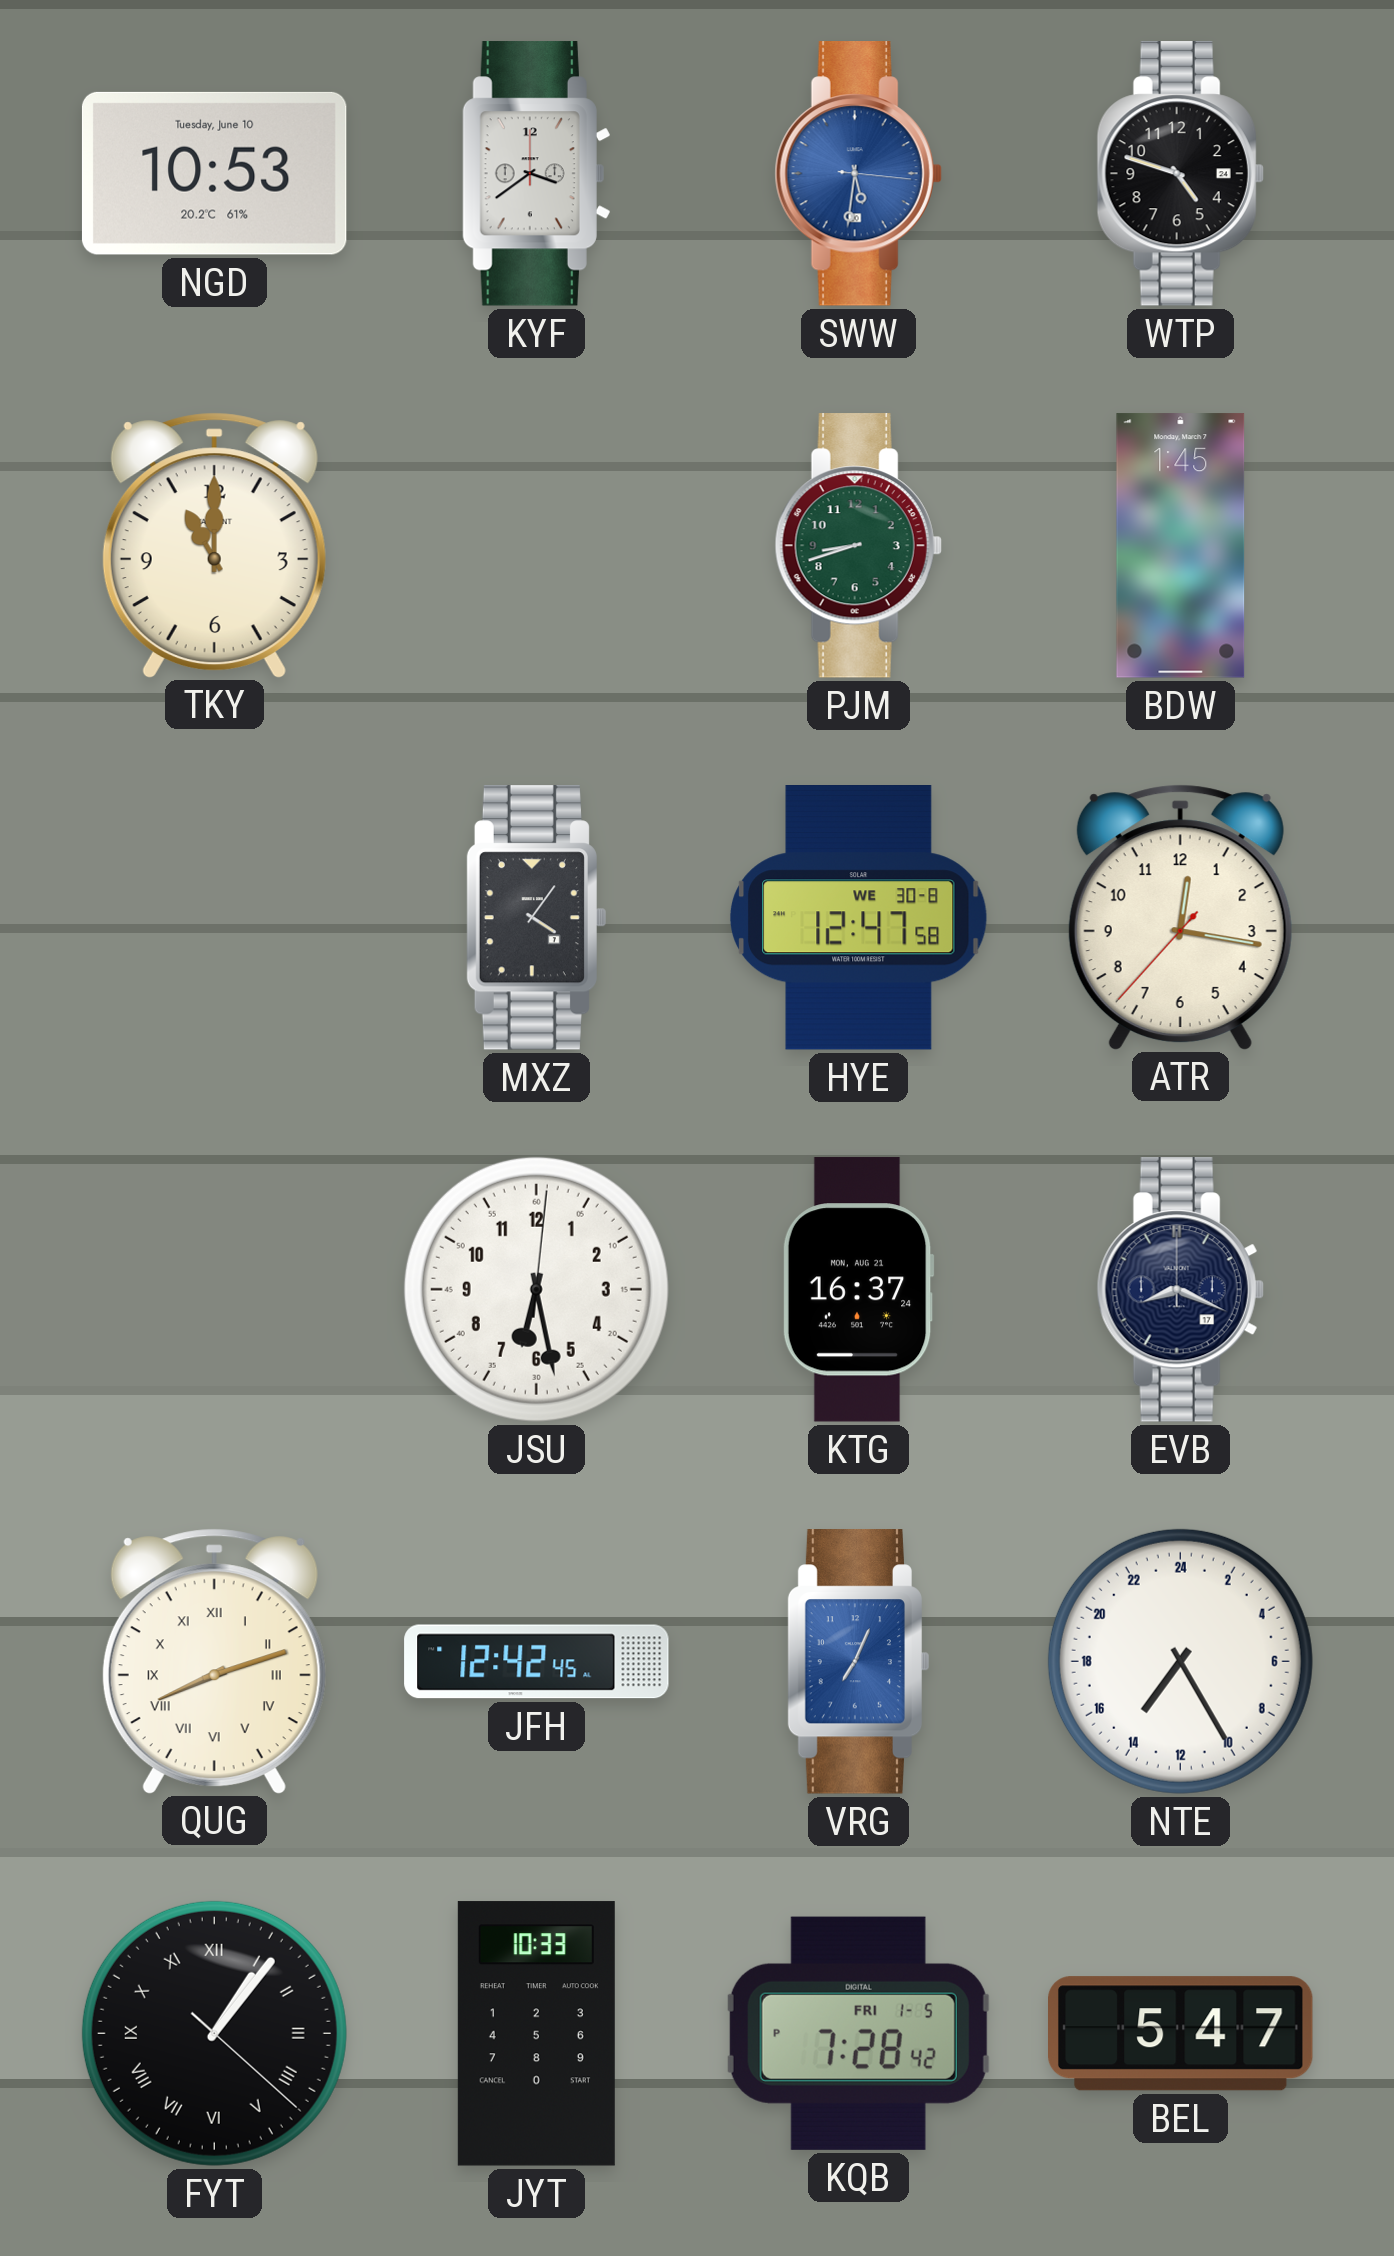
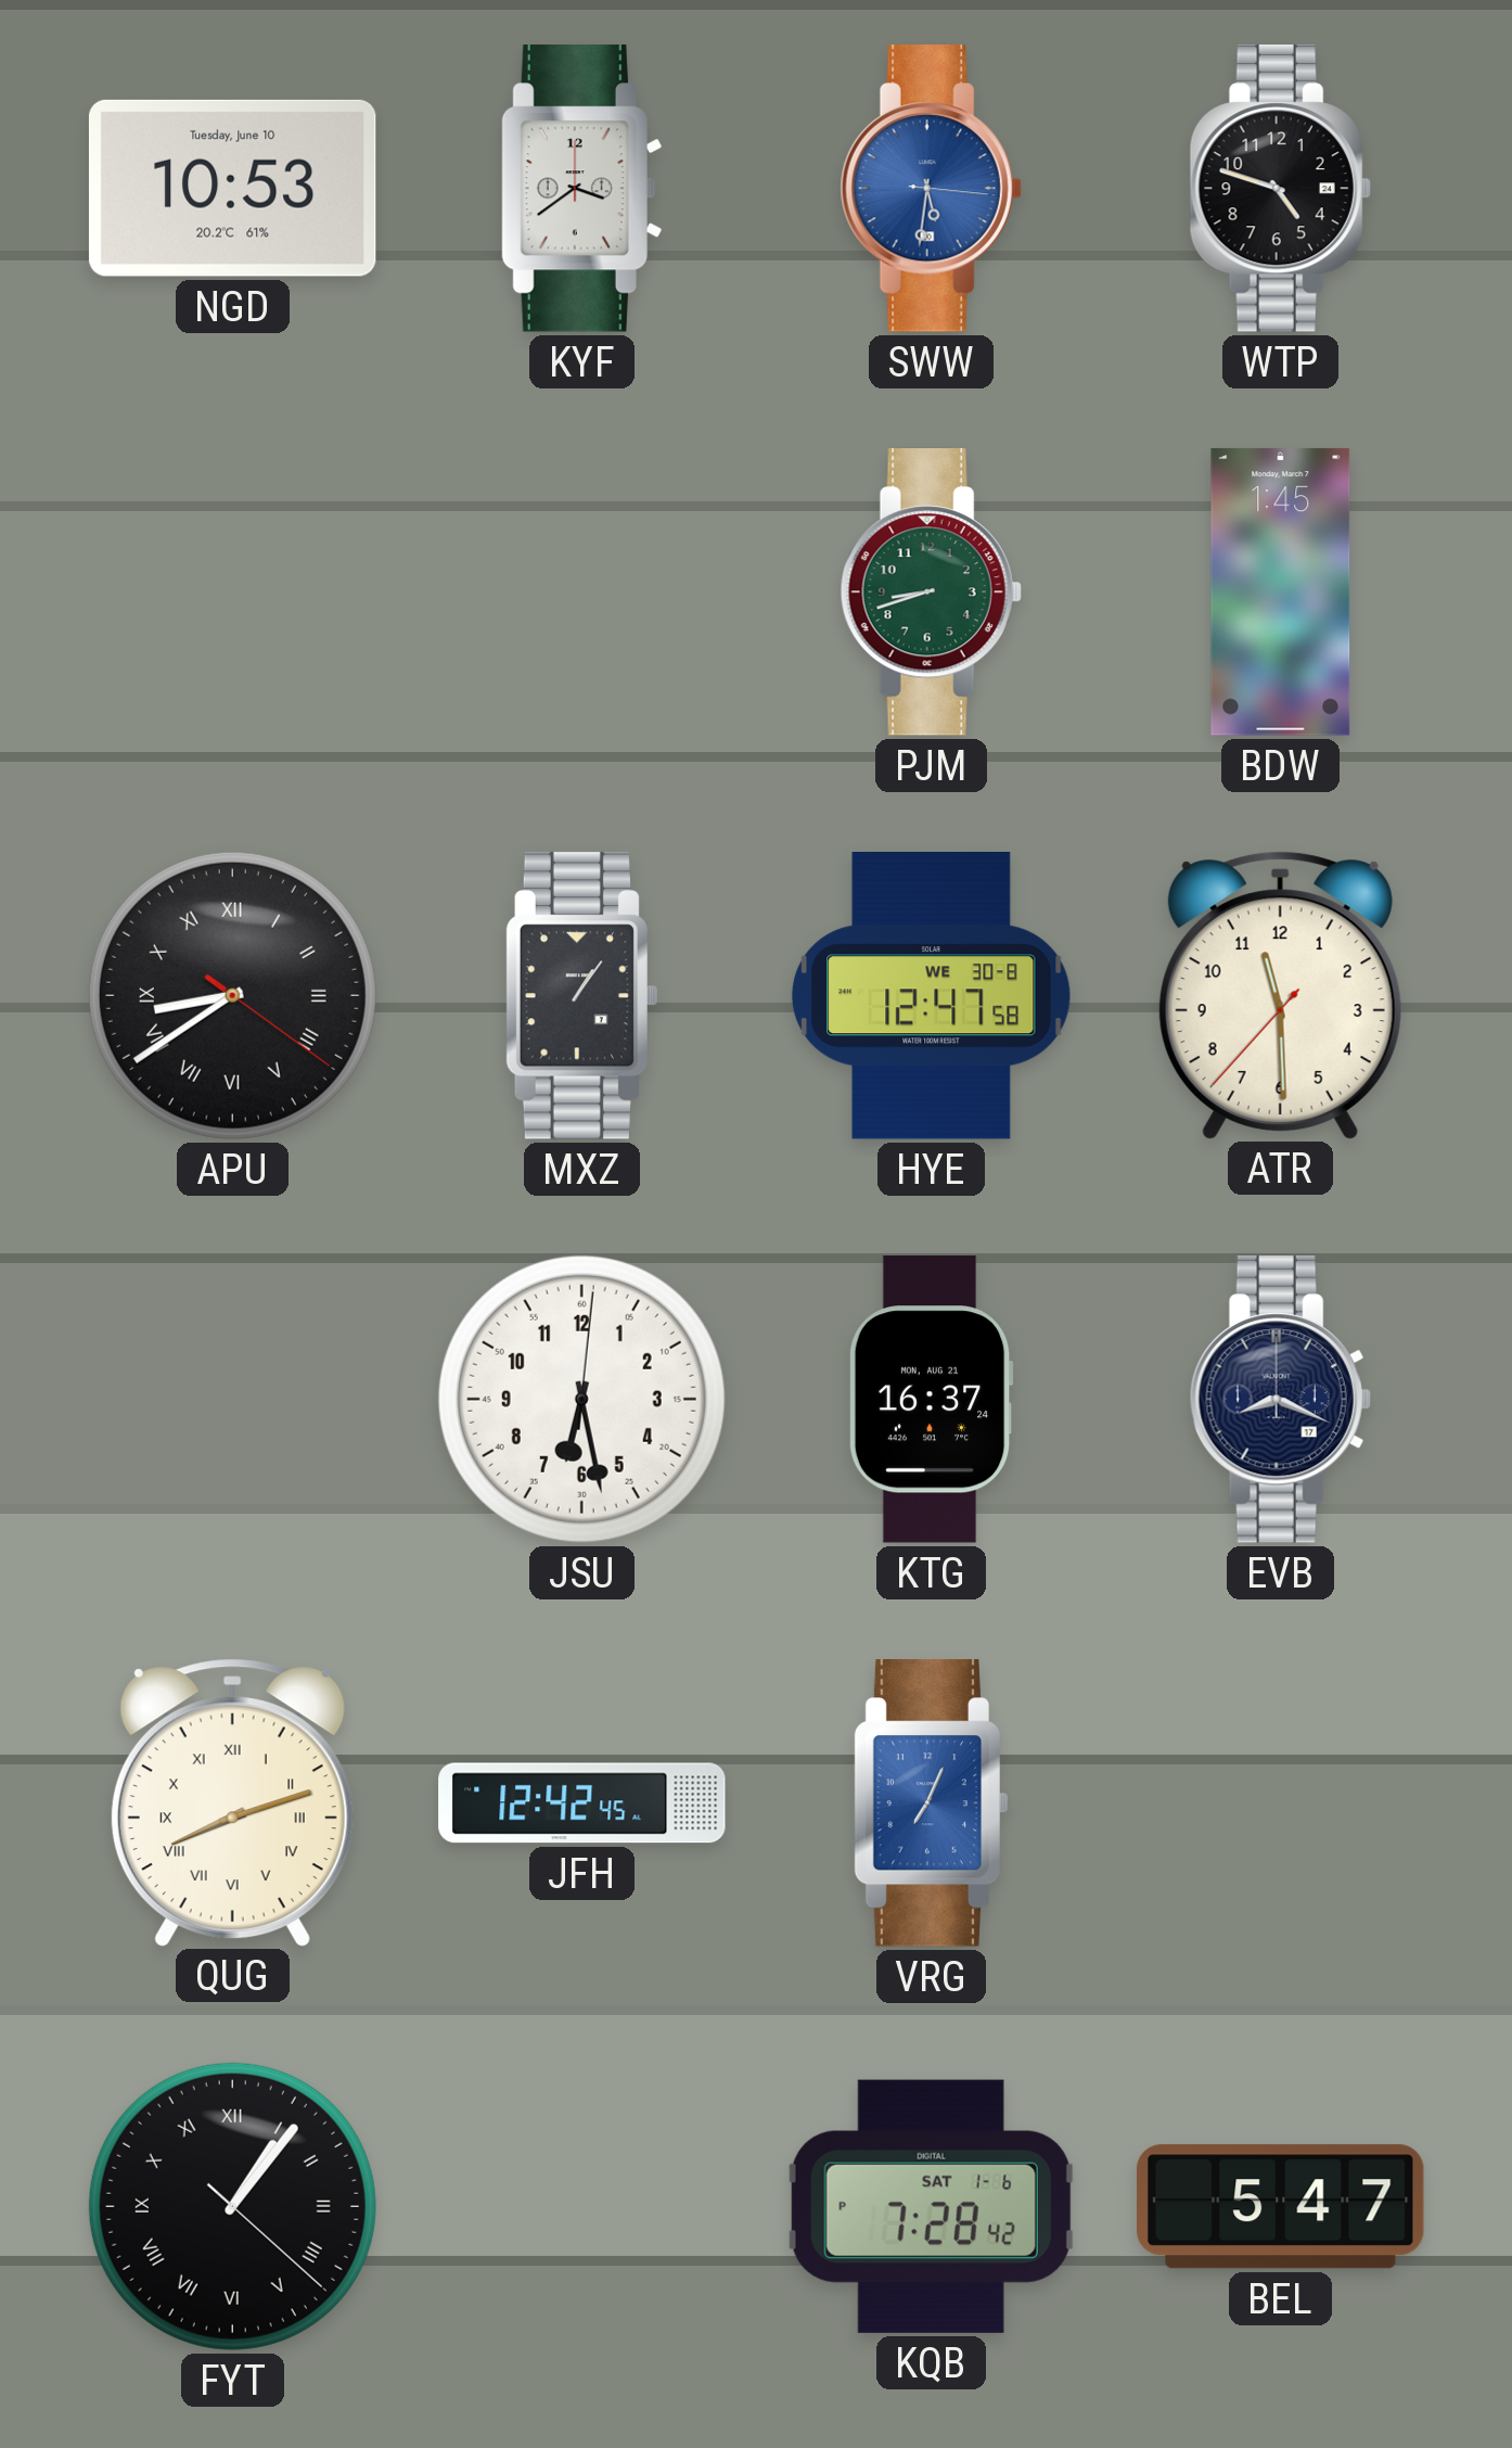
TKY: 11:00 -> none (214, 545)
APU: none -> 8:39 (232, 995)
MXZ: 4:06 -> 1:06 (581, 996)
ATR: 12:16 -> 11:29 (1280, 995)
NTE: 14:25 -> none (1180, 1661)
JYT: 10:33 -> none (536, 2034)
KQB date: FRI 1-5 -> SAT 1-6 (931, 2206)
